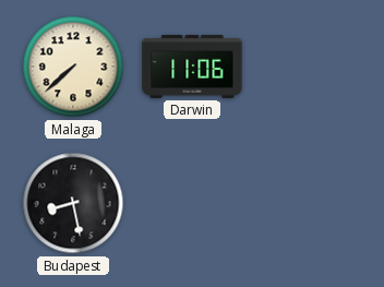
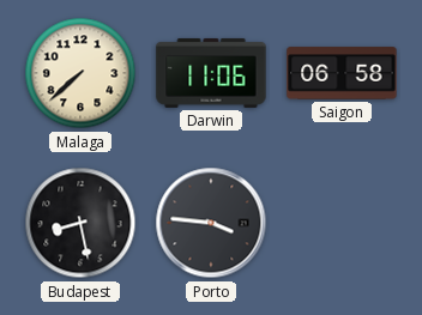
Saigon: none -> 06:58 (342, 73)
Porto: none -> 3:46 (211, 223)
